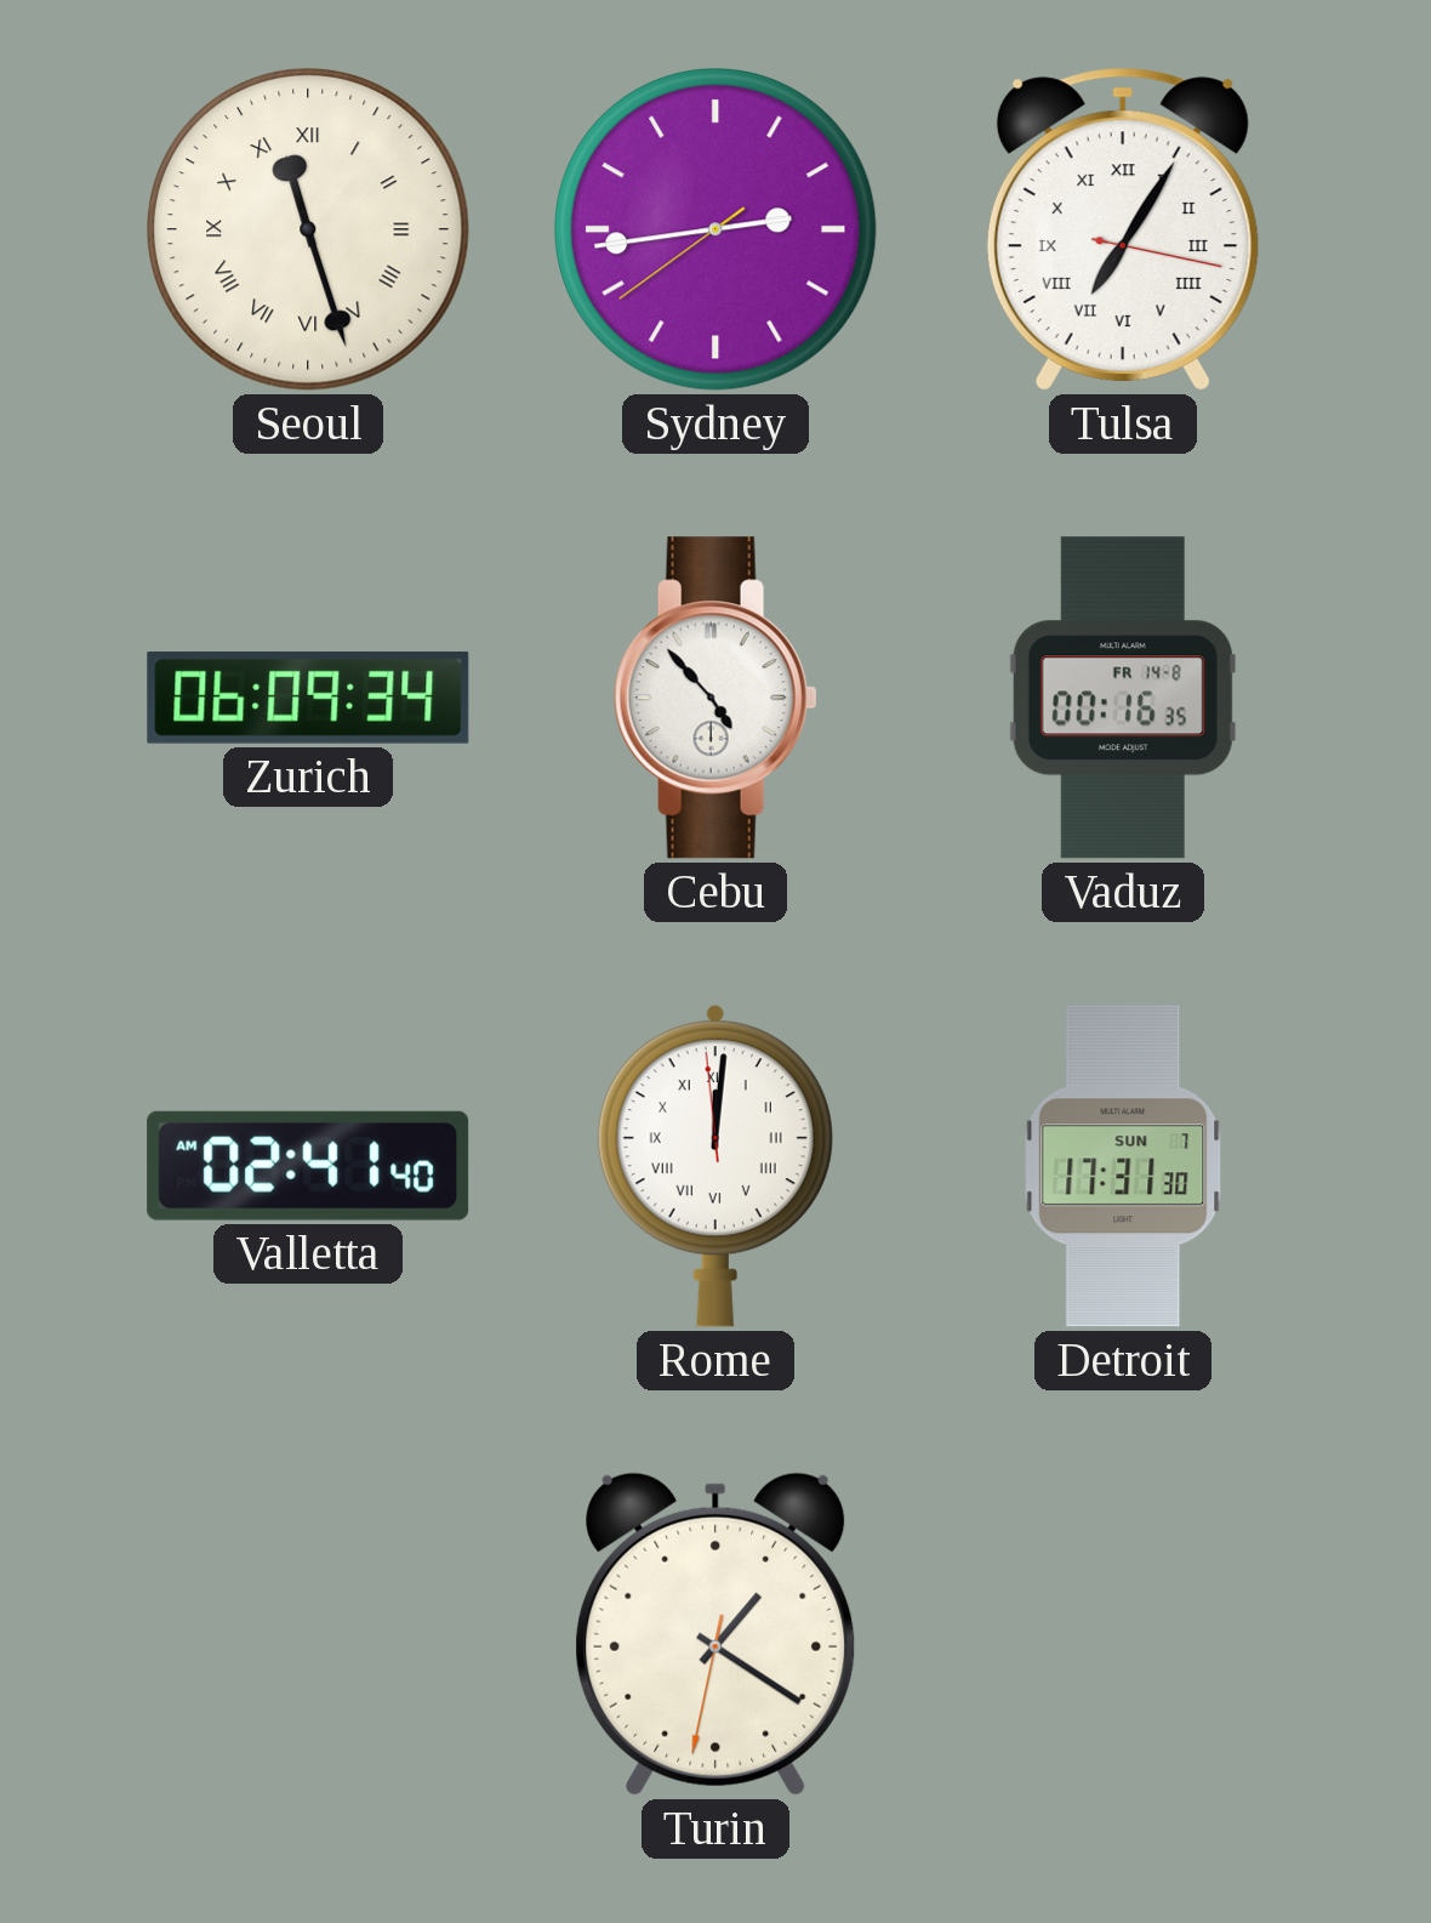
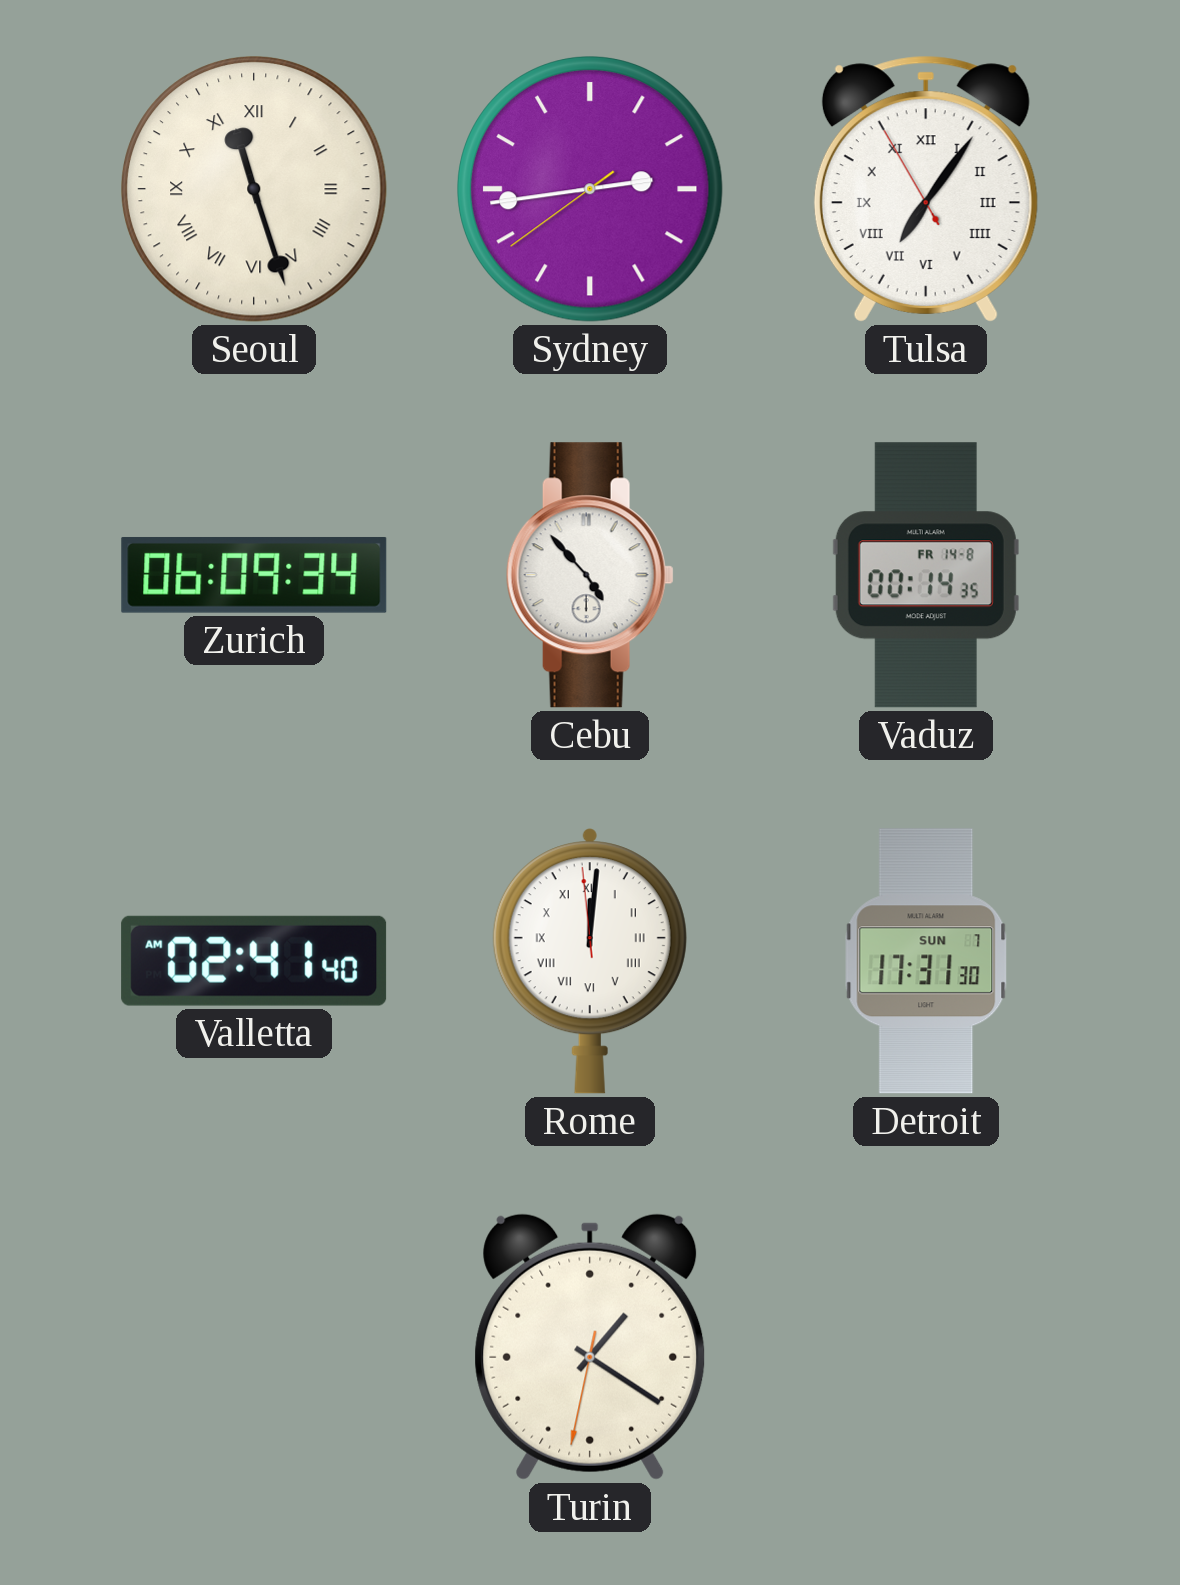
Tulsa: 7:05:17 -> 7:05:55 (926, 189)
Vaduz: 00:16 -> 00:14 (926, 575)
